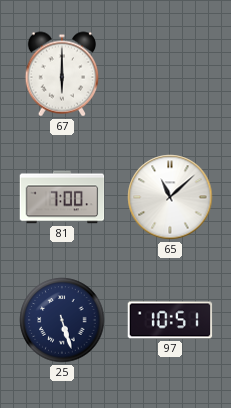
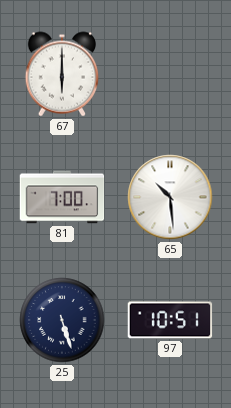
65: 11:08 -> 10:29 (170, 197)
